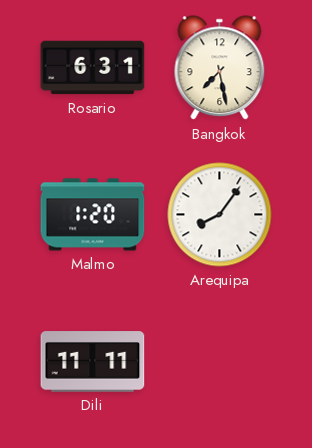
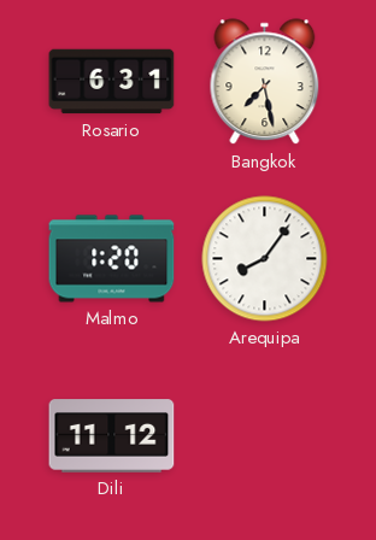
Dili: 11:11 -> 11:12 (112, 436)
